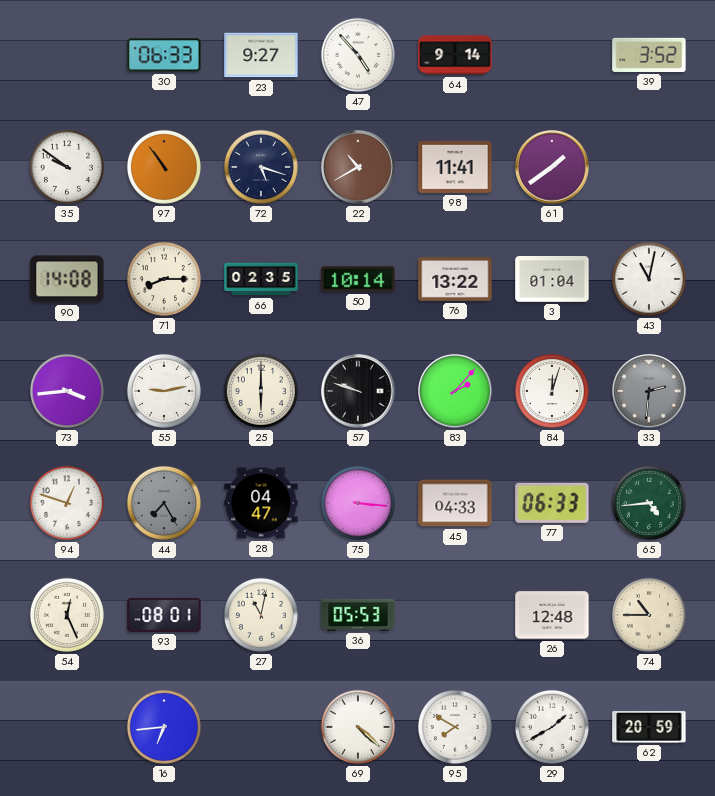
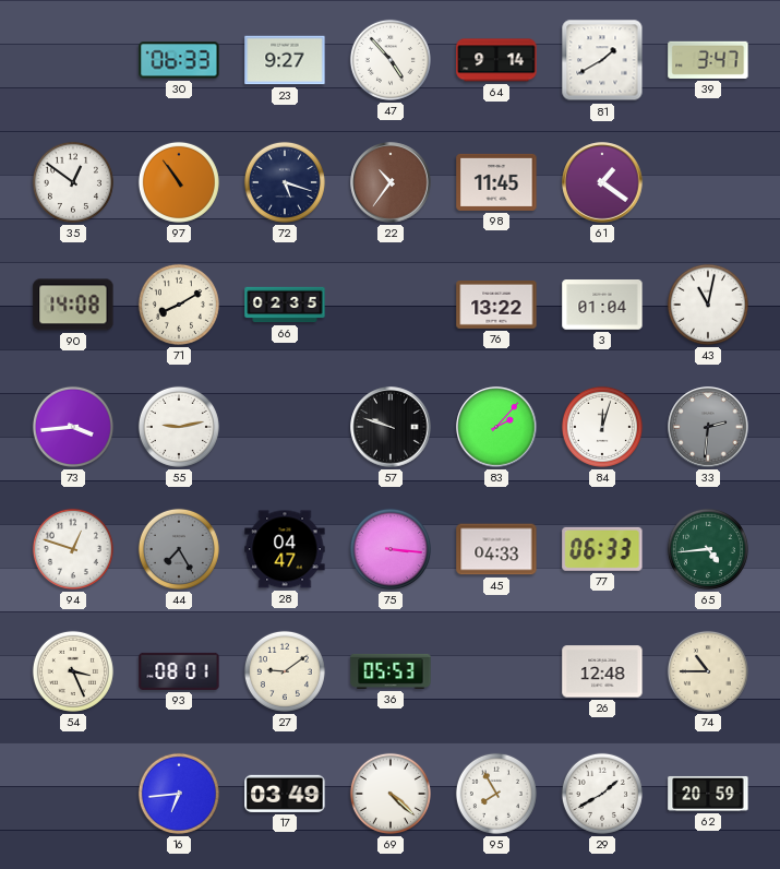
81: none -> 1:40 (602, 60)
39: 3:52 -> 3:47 (708, 60)
35: 9:51 -> 12:51 (73, 182)
22: 10:40 -> 10:36 (391, 182)
98: 11:41 -> 11:45 (496, 182)
61: 1:39 -> 1:21 (602, 182)
71: 8:15 -> 8:10 (179, 305)
50: 10:14 -> none (358, 279)
25: 6:00 -> none (261, 391)
54: 12:26 -> 3:26 (73, 671)
27: 11:02 -> 9:09 (285, 671)
17: none -> 03:49 (285, 794)
95: 7:50 -> 7:55 (496, 794)
